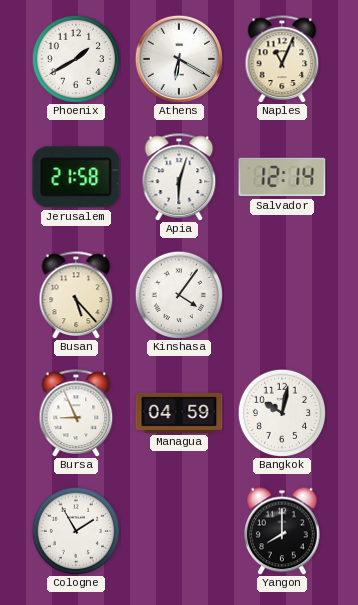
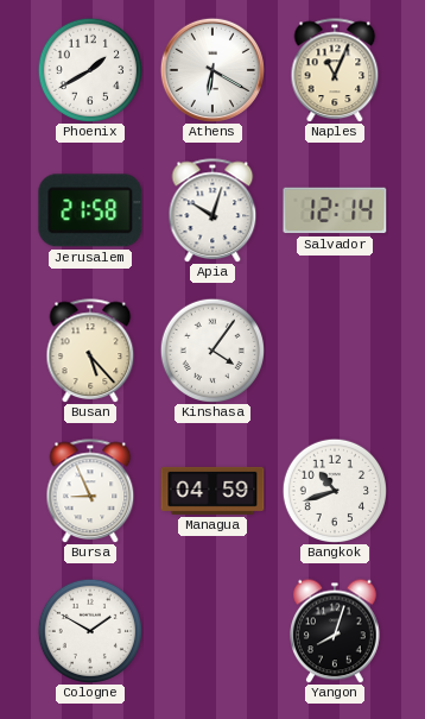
Apia: 6:03 -> 10:03 (213, 210)
Bangkok: 10:02 -> 10:42 (334, 490)
Cologne: 1:55 -> 1:50 (89, 630)
Yangon: 8:00 -> 8:03 (336, 631)
